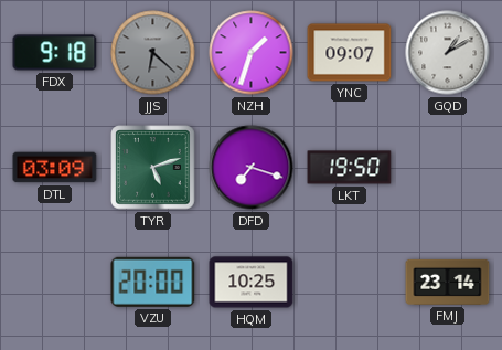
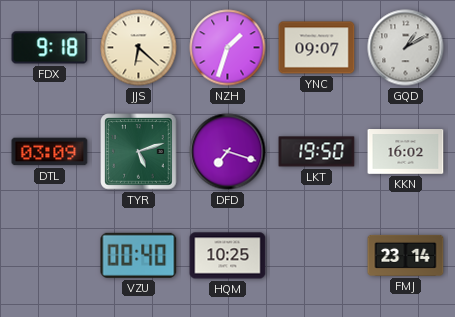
JJS dial: grey -> cream (139, 48)
KKN: none -> 16:02 (406, 152)
VZU: 20:00 -> 00:40 (139, 255)
